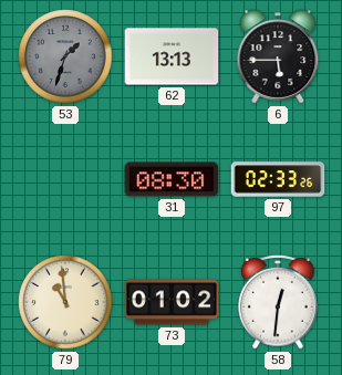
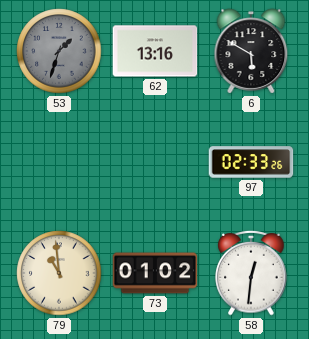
62: 13:13 -> 13:16 (155, 51)
6: 5:45 -> 5:50 (251, 51)
31: 08:30 -> none (172, 179)
